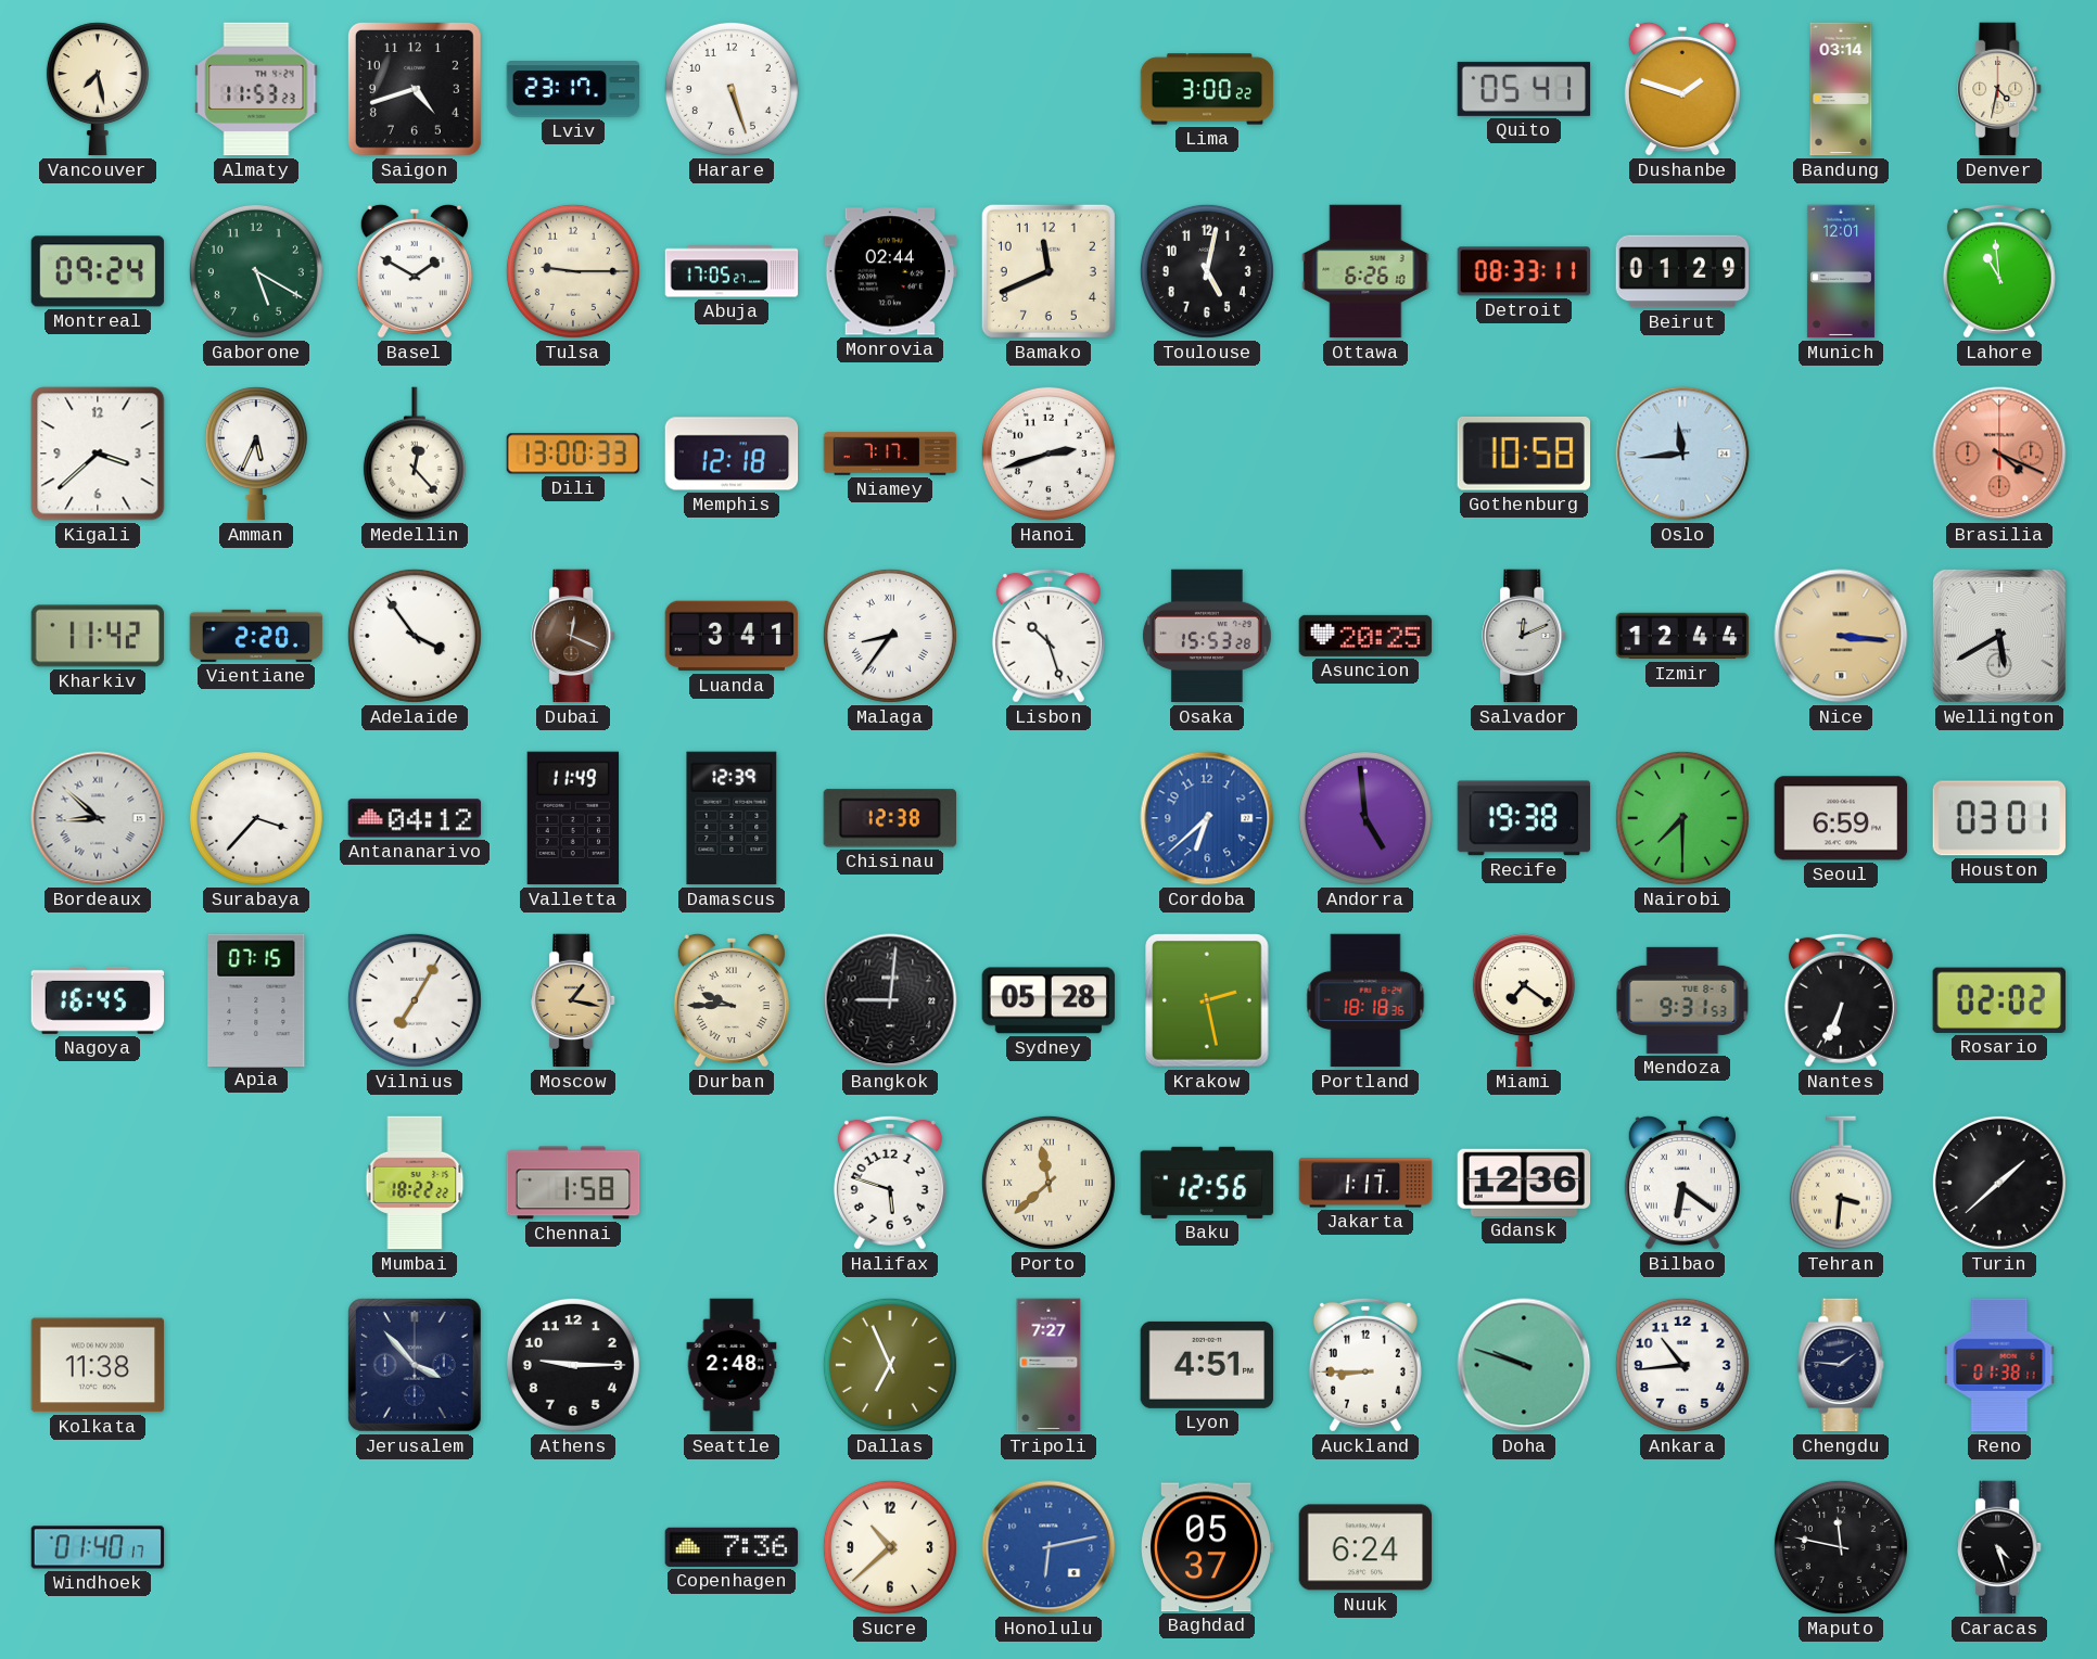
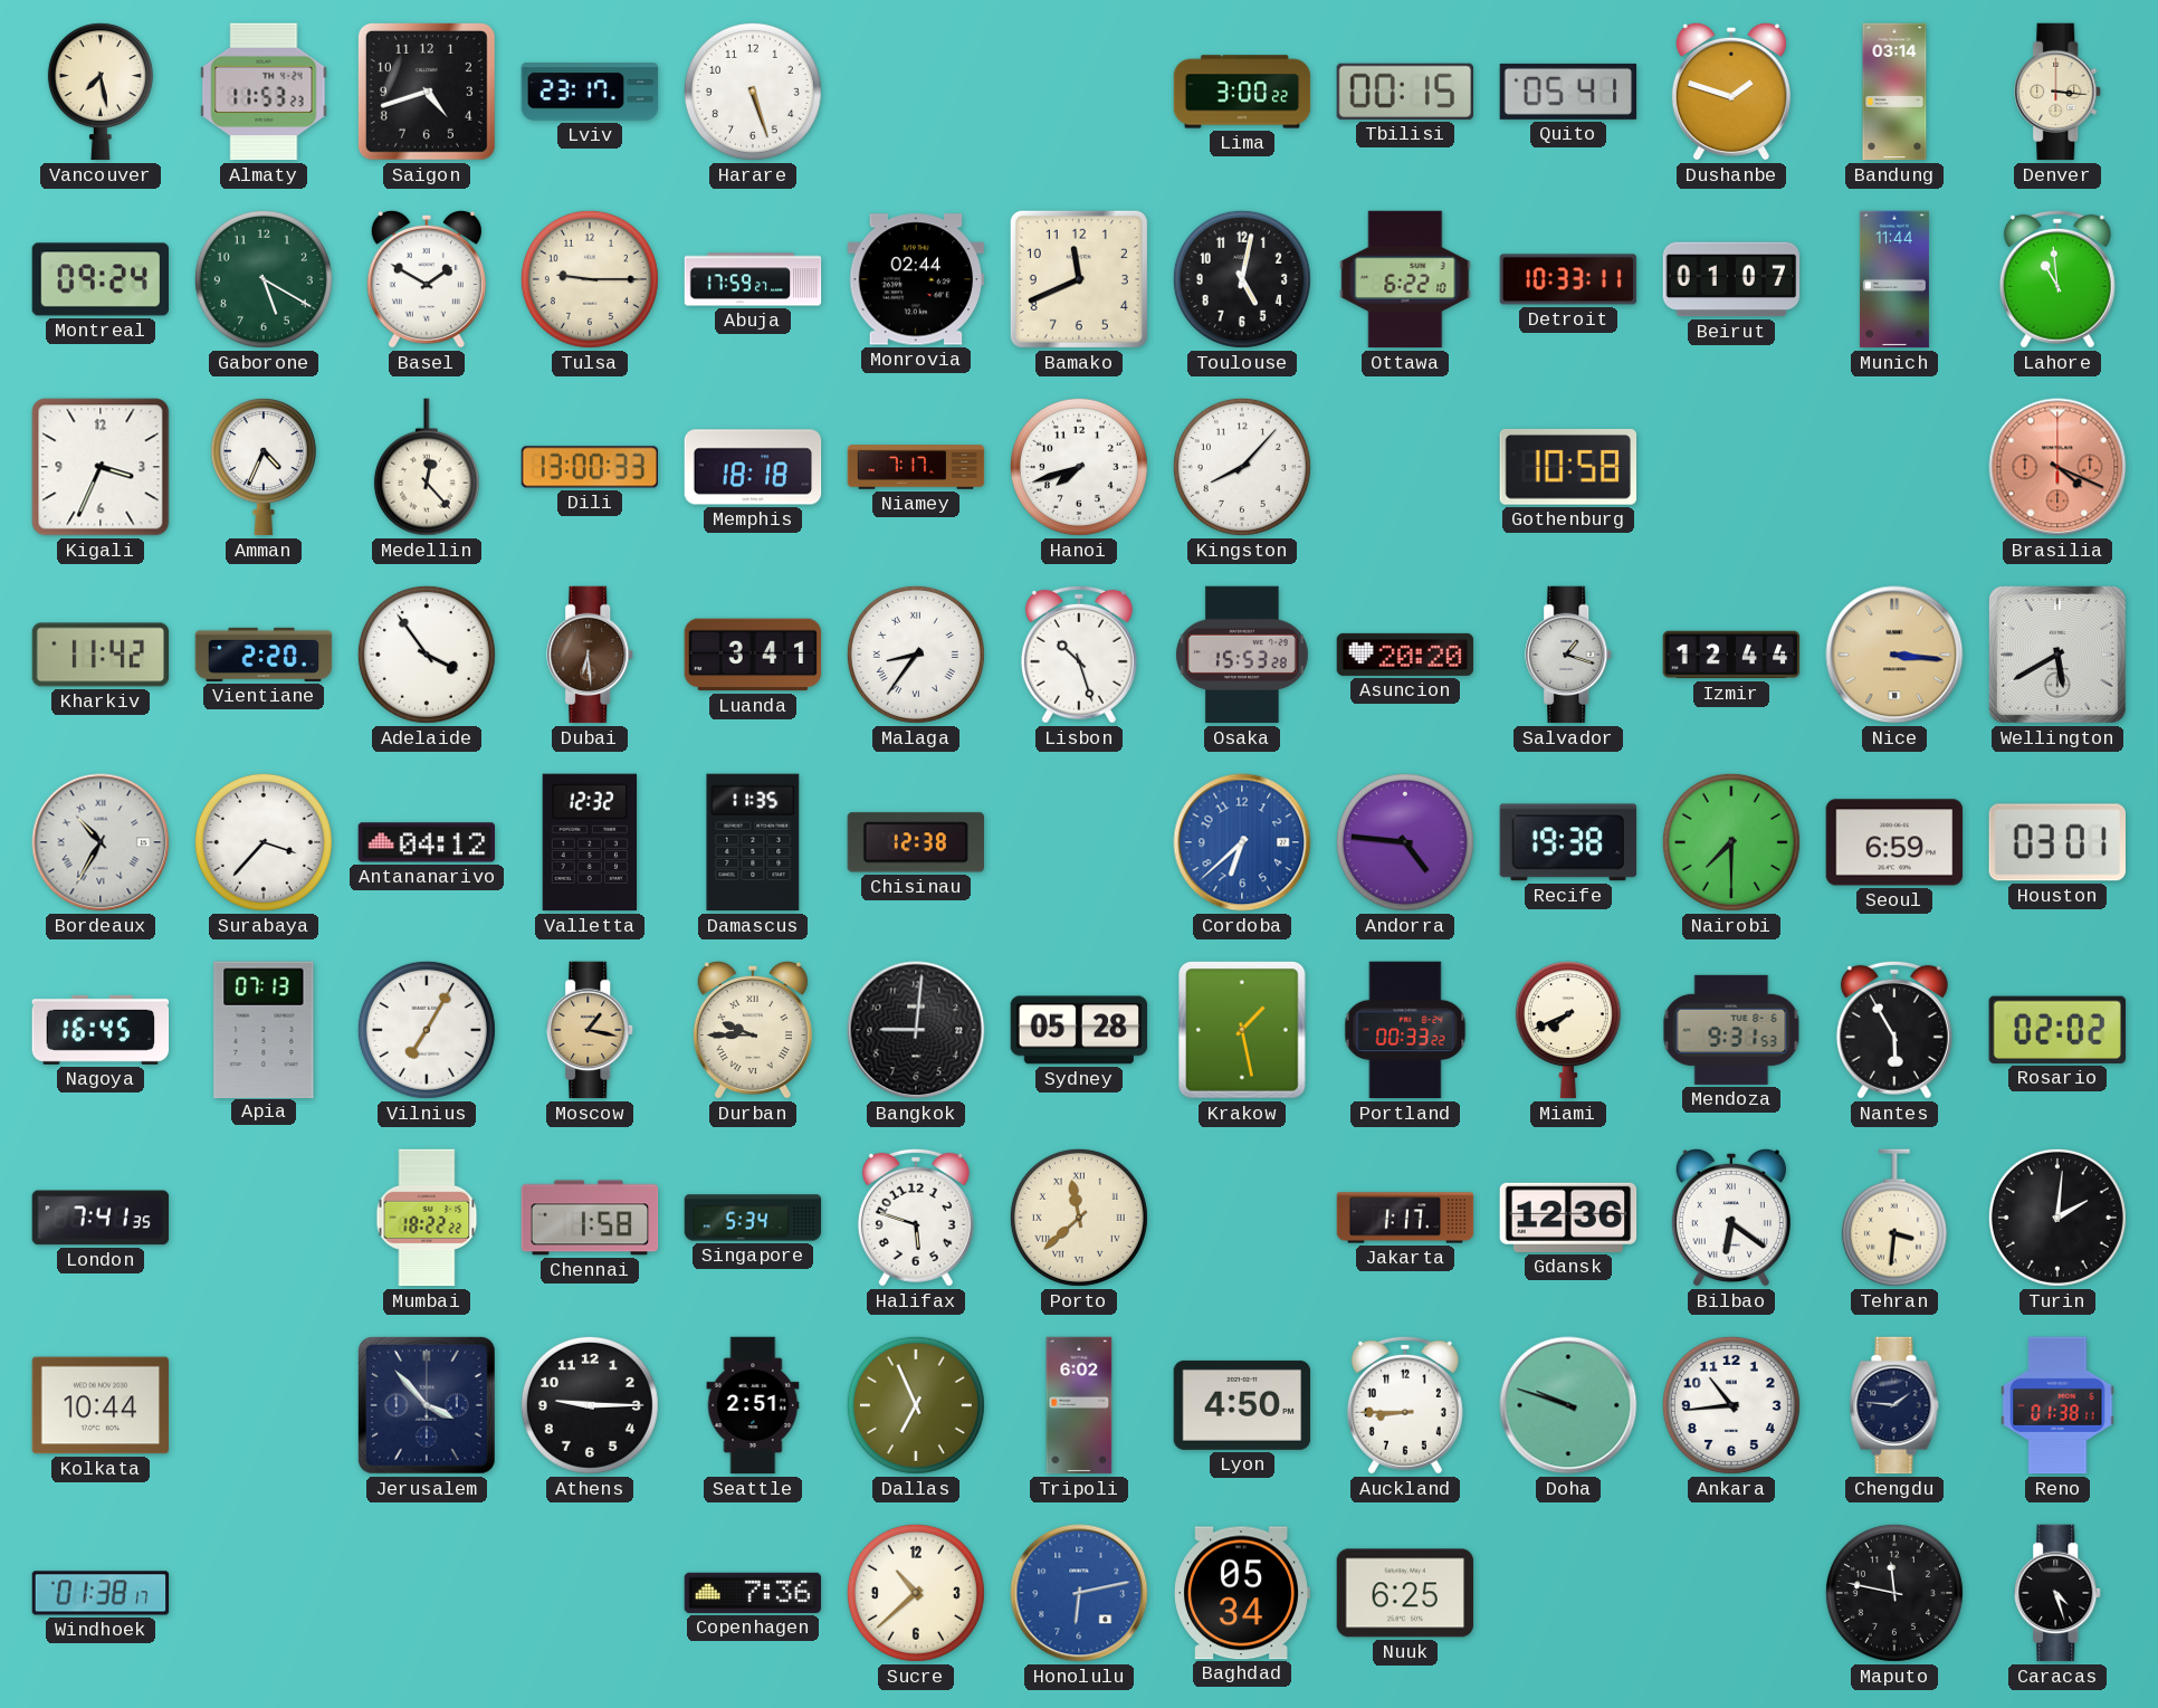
Tbilisi: none -> 00:15 (1404, 92)
Denver: 4:32 -> 3:16 (2059, 92)
Abuja: 17:05 -> 17:59 (753, 279)
Ottawa: 6:26 -> 6:22 (1405, 279)
Detroit: 08:33 -> 10:33 (1568, 279)
Beirut: 01:29 -> 01:07 (1731, 279)
Munich: 12:01 -> 11:44 (1894, 279)
Kigali: 3:38 -> 3:34 (101, 467)
Amman: 5:34 -> 4:34 (264, 467)
Memphis: 12:18 -> 18:18 (753, 467)
Hanoi: 2:42 -> 7:42 (1079, 467)
Kingston: none -> 8:07 (1242, 467)
Oslo: 11:44 -> none (1682, 454)
Dubai: 12:19 -> 6:29 (591, 655)
Asuncion: 20:25 -> 20:20 (1405, 655)
Salvador: 12:11 -> 1:18 (1569, 655)
Bordeaux: 8:52 -> 10:35 (101, 842)
Valletta: 11:49 -> 12:32 (590, 842)
Damascus: 12:39 -> 11:35 (753, 842)
Andorra: 4:59 -> 4:46 (1405, 842)
Apia: 07:15 -> 07:13 (264, 1029)
Krakow: 2:28 -> 1:28 (1242, 1030)
Portland: 18:18 -> 00:33 (1405, 1030)
Miami: 7:21 -> 7:41 (1568, 1030)
Nantes: 6:34 -> 5:55 (1894, 1030)
London: none -> 7:41 (101, 1218)
Singapore: none -> 5:34 (753, 1218)
Baku: 12:56 -> none (1207, 1183)
Turin: 1:38 -> 2:01 (2057, 1218)
Kolkata: 11:38 -> 10:44 (101, 1405)
Seattle: 2:48 -> 2:51 (753, 1405)
Tripoli: 7:27 -> 6:02 (1079, 1405)
Lyon: 4:51 -> 4:50 (1242, 1405)
Windhoek: 01:40 -> 01:38 (101, 1593)
Baghdad: 05:37 -> 05:34 (1241, 1593)
Nuuk: 6:24 -> 6:25 (1405, 1593)
